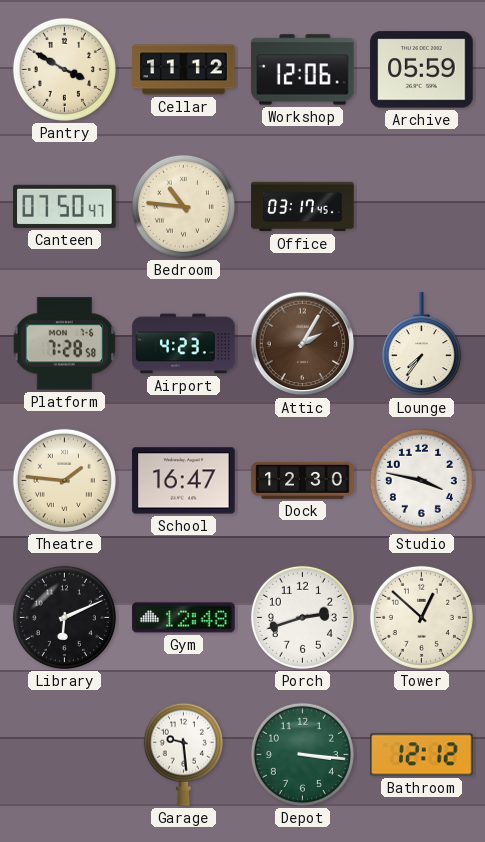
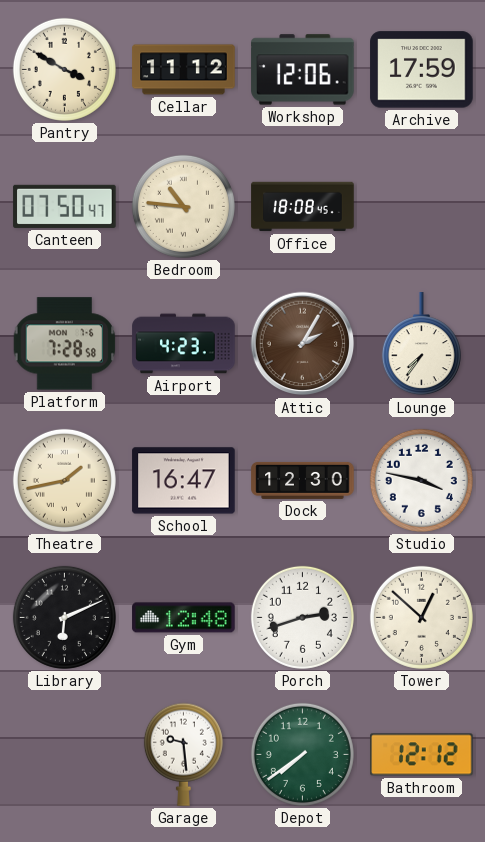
Archive: 05:59 -> 17:59 (422, 70)
Office: 03:17 -> 18:08 (303, 207)
Theatre: 1:46 -> 1:43 (64, 480)
Depot: 3:16 -> 7:39 (302, 754)
